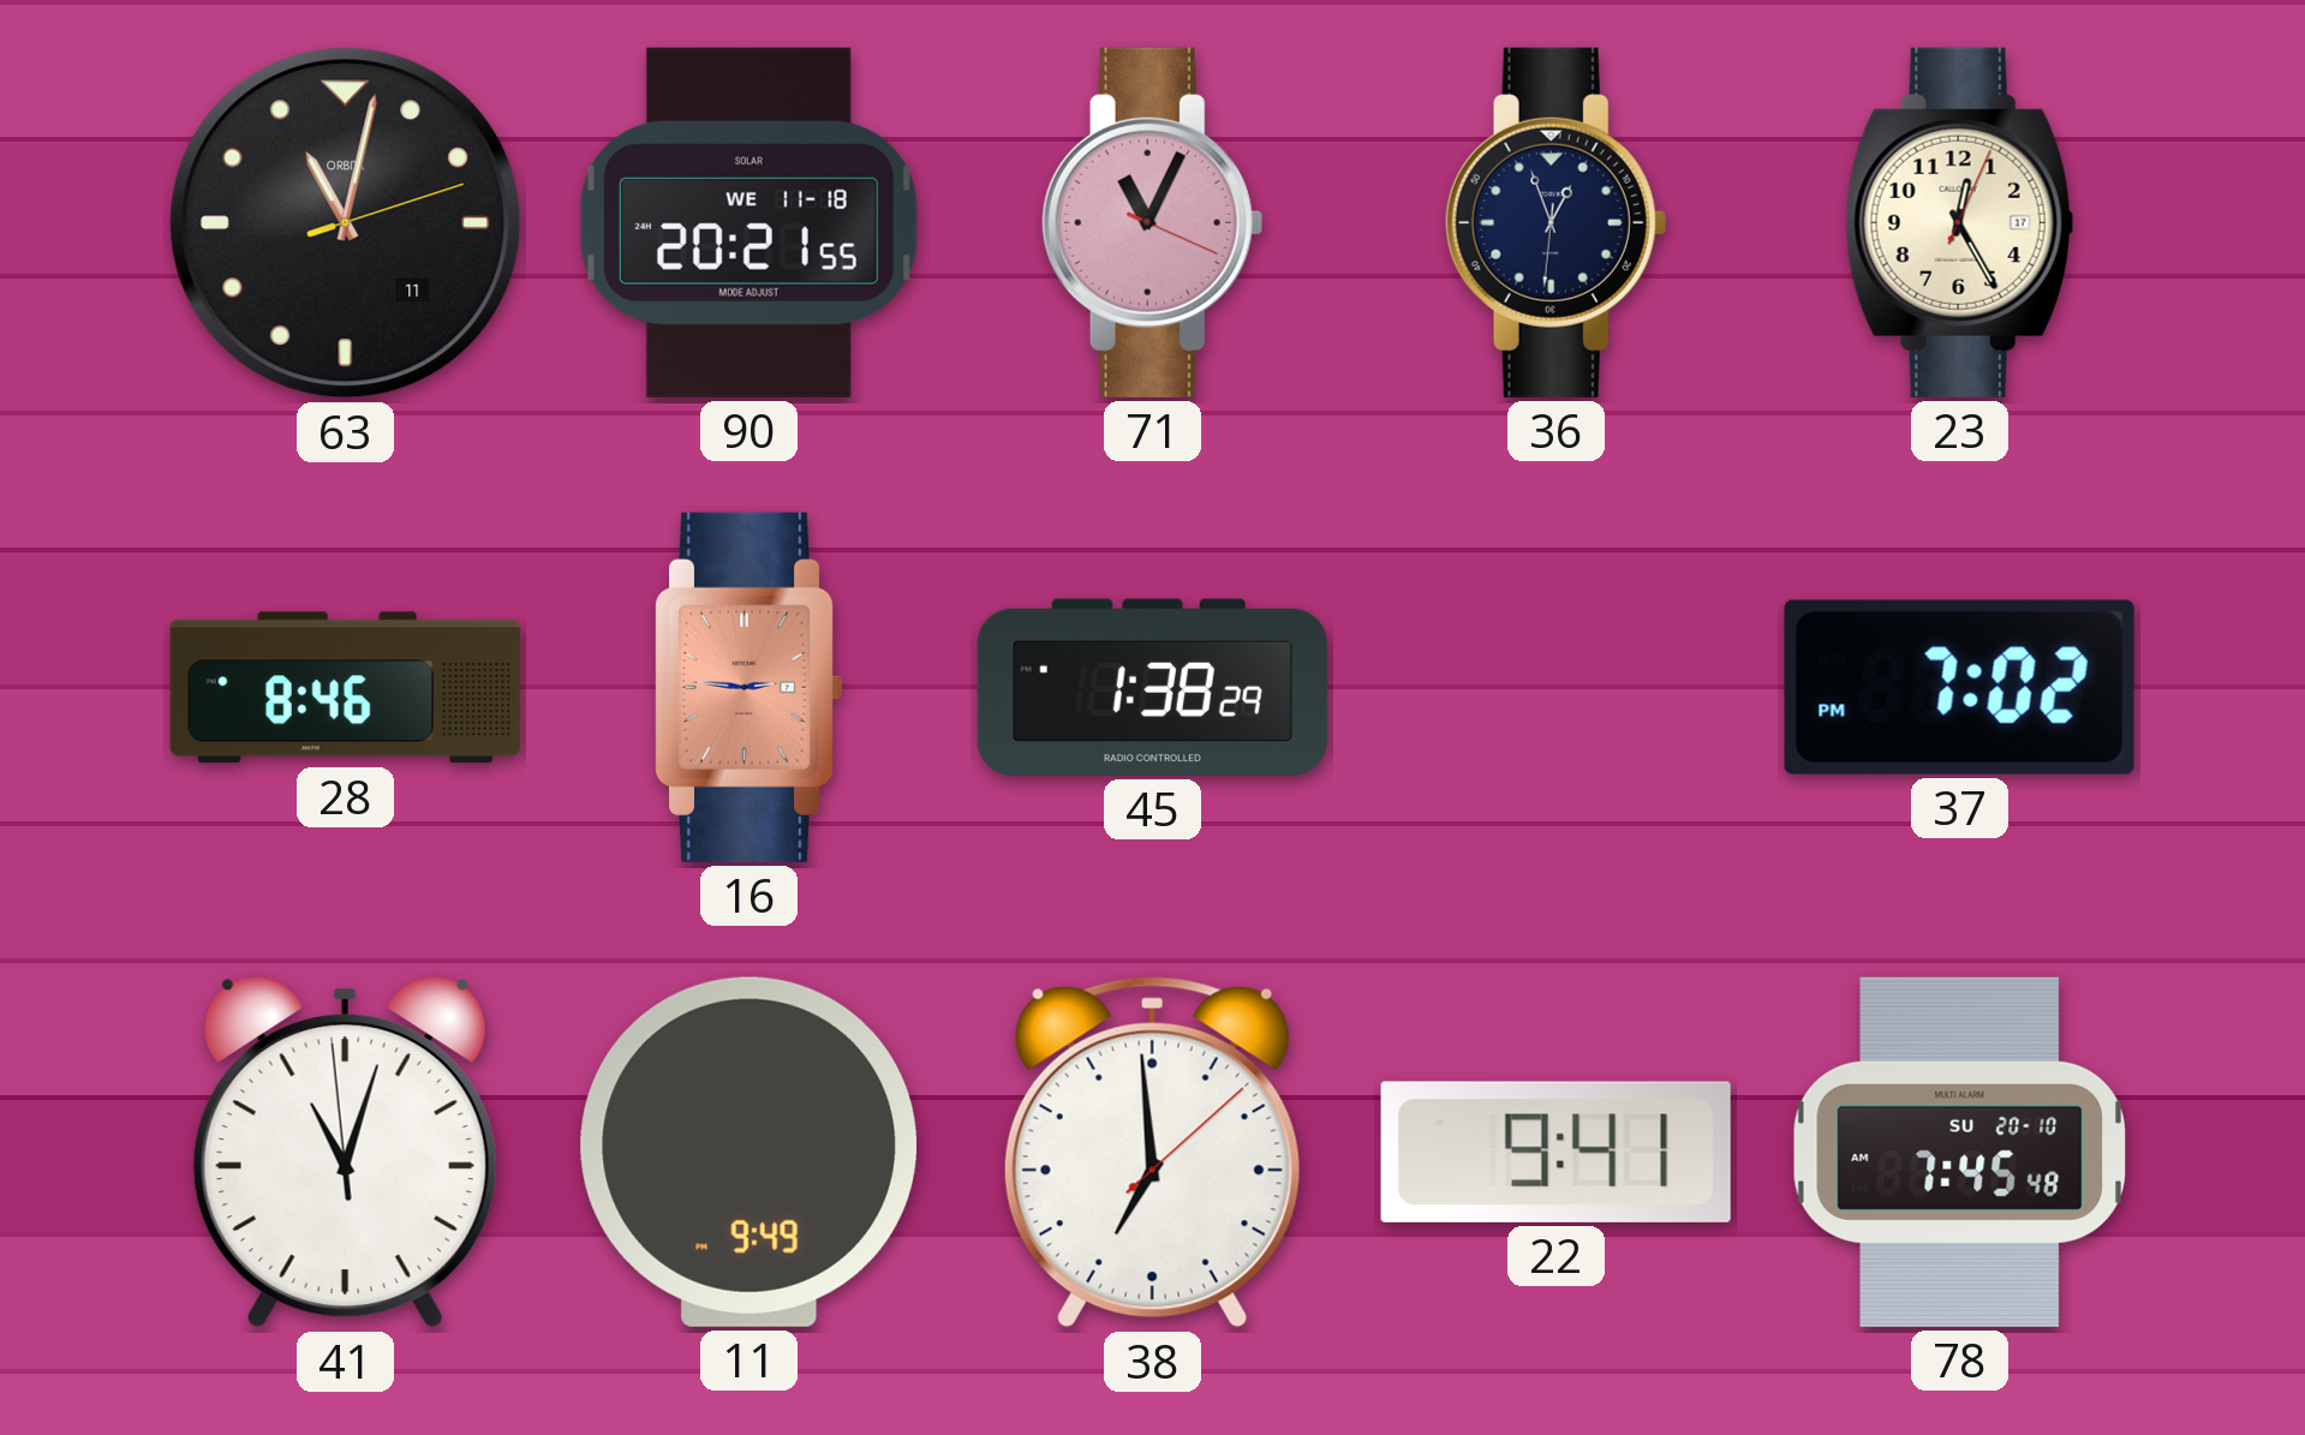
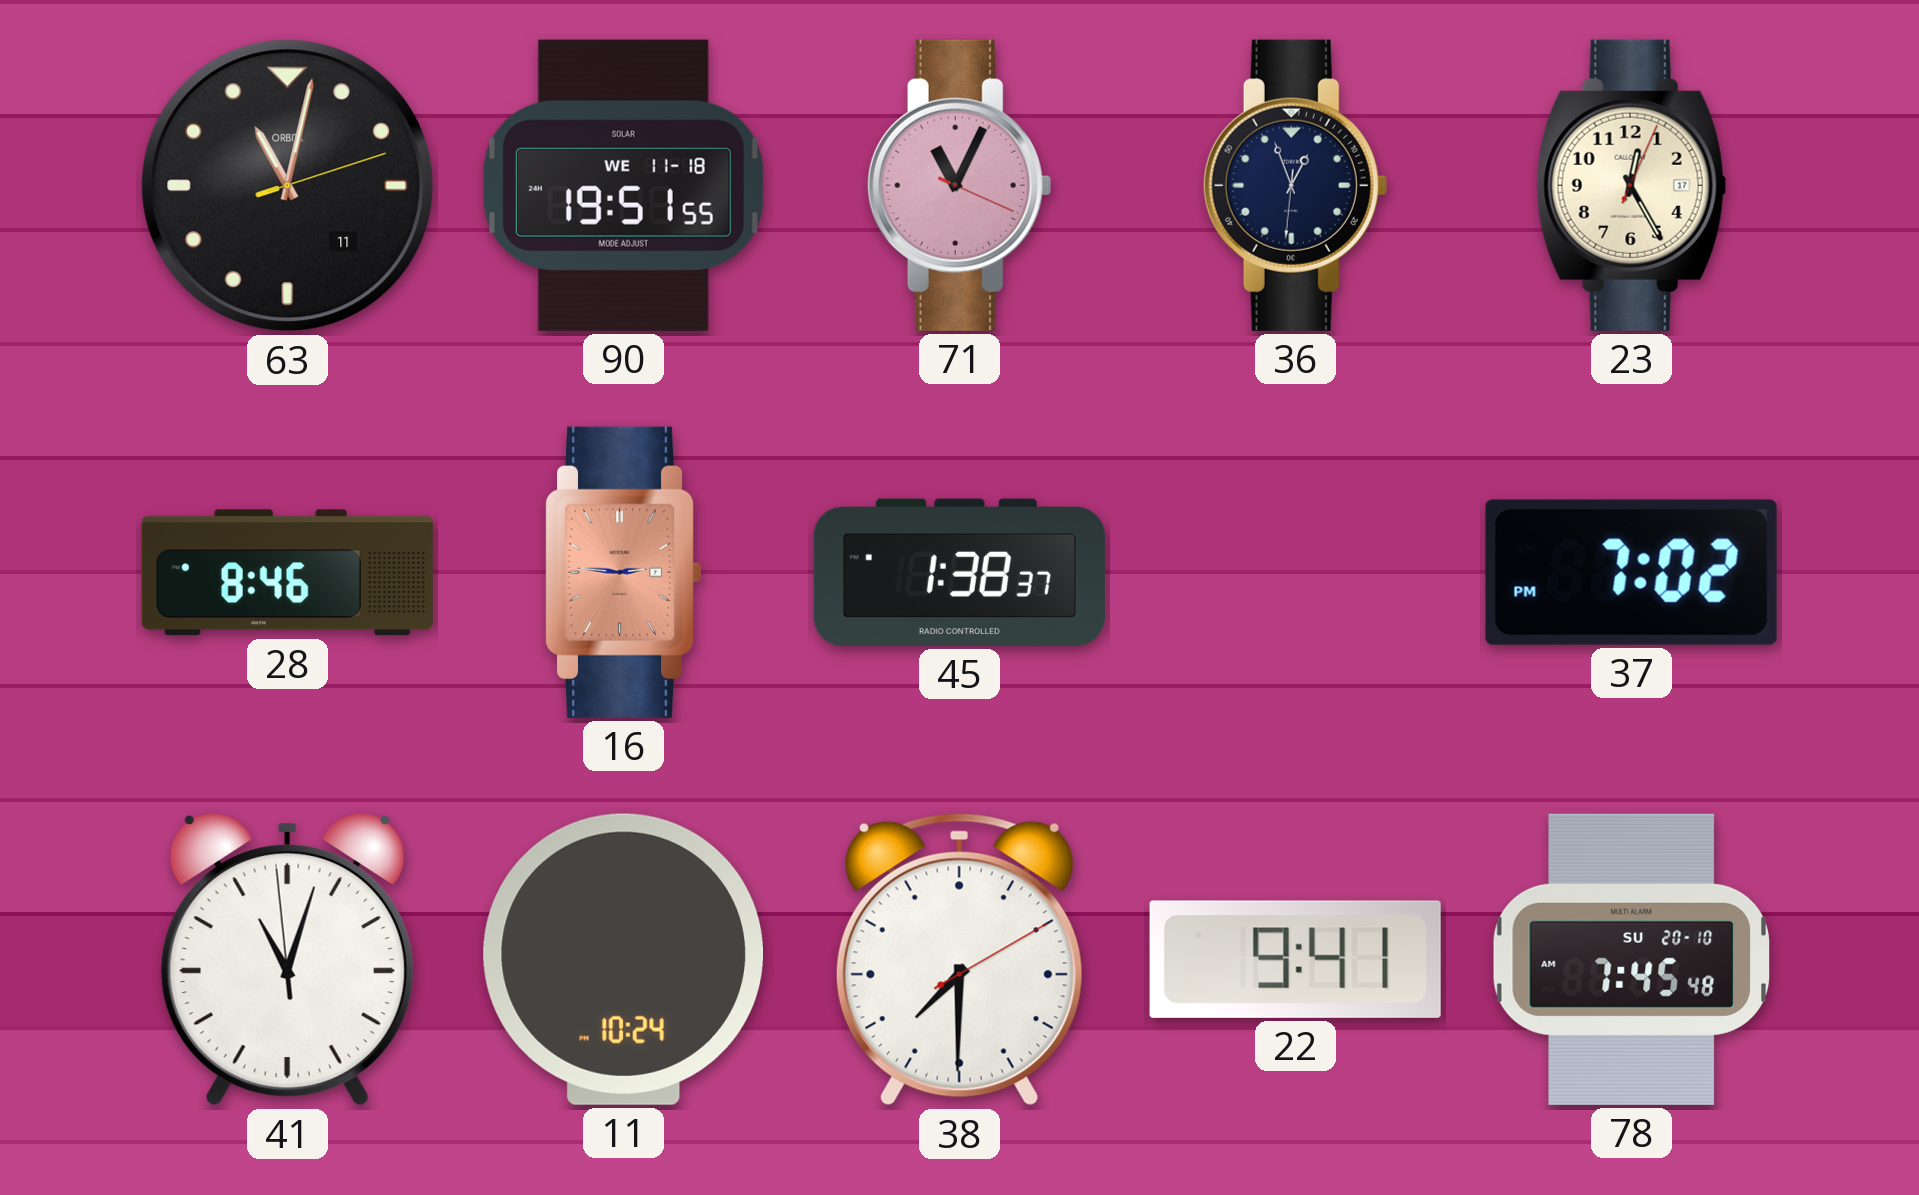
90: 20:21 -> 19:51 (623, 185)
45: 1:38:29 -> 1:38:37 (959, 572)
11: 9:49 -> 10:24 (623, 959)
38: 6:59 -> 7:30 (959, 960)
